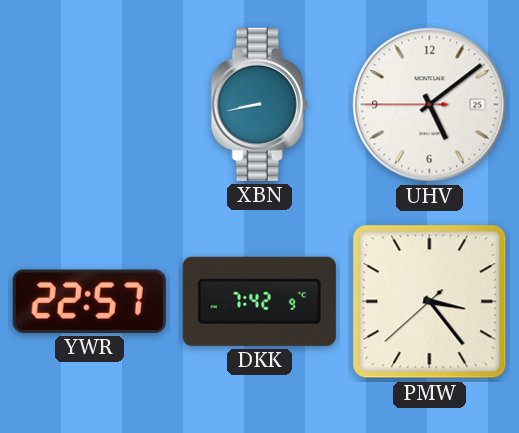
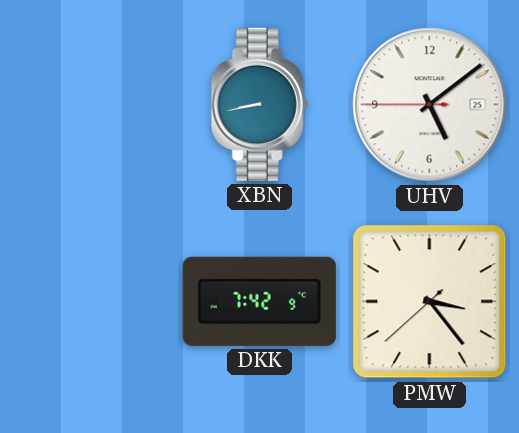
YWR: 22:57 -> none (89, 301)
